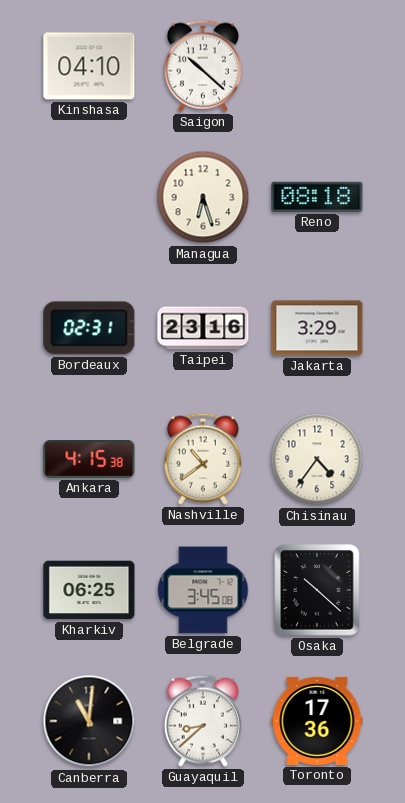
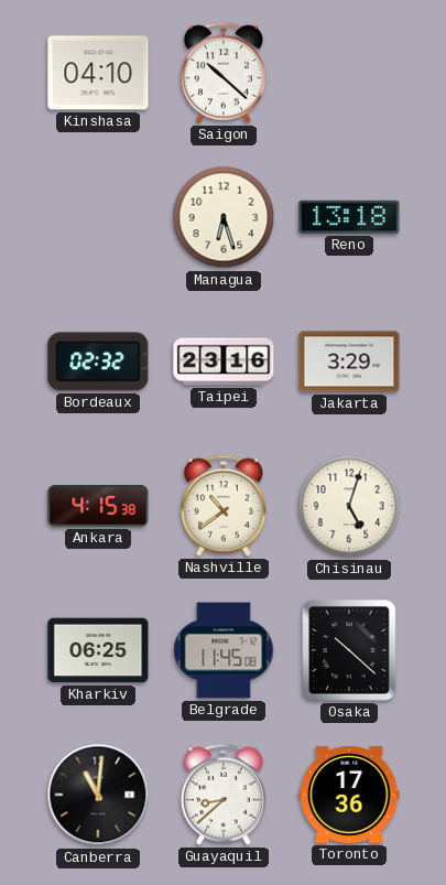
Reno: 08:18 -> 13:18 (349, 217)
Bordeaux: 02:31 -> 02:32 (98, 361)
Chisinau: 4:36 -> 5:03 (349, 506)
Belgrade: 3:45 -> 11:45 (224, 650)
